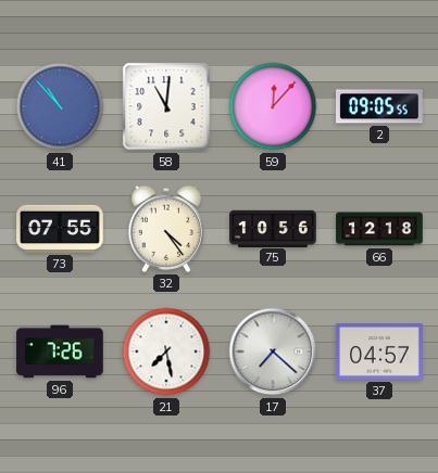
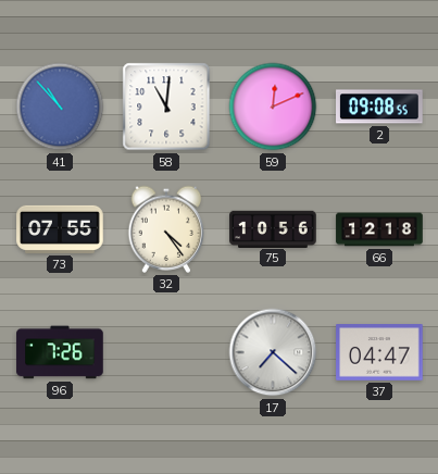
59: 12:07 -> 12:11 (273, 107)
2: 09:05 -> 09:08 (379, 107)
21: 7:28 -> none (166, 351)
37: 04:57 -> 04:47 (379, 352)
